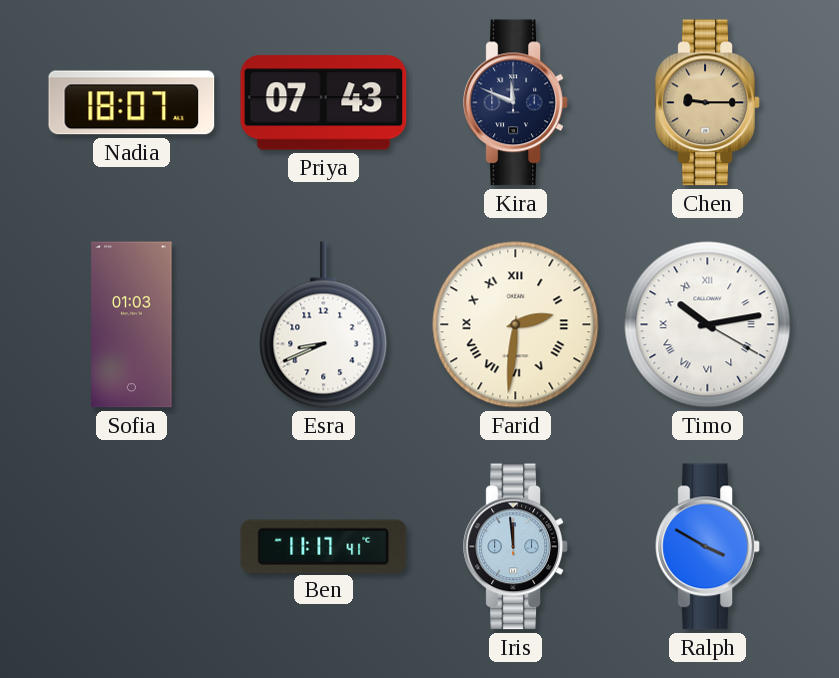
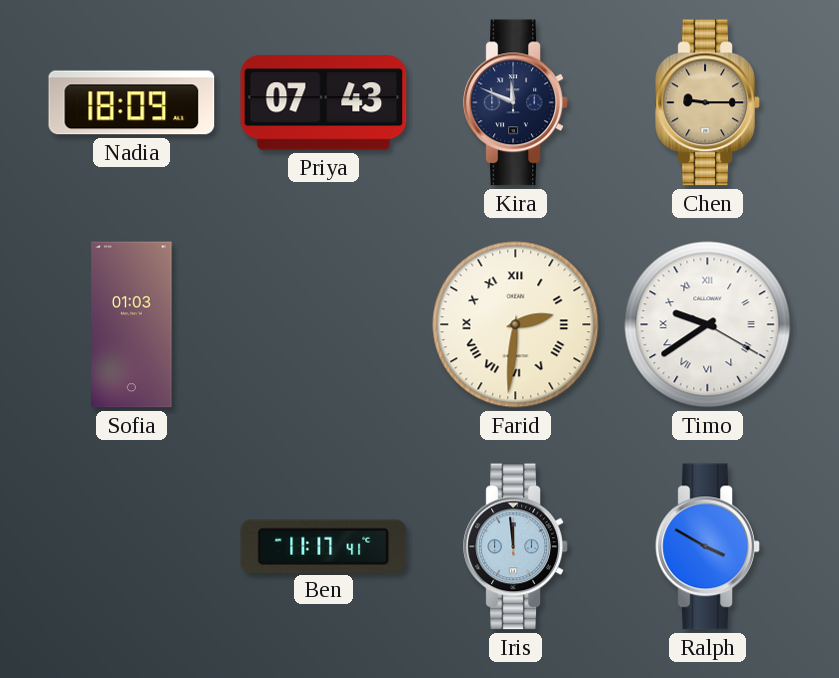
Nadia: 18:07 -> 18:09 (132, 103)
Esra: 8:41 -> none (324, 325)
Timo: 10:13 -> 9:39 (708, 325)
